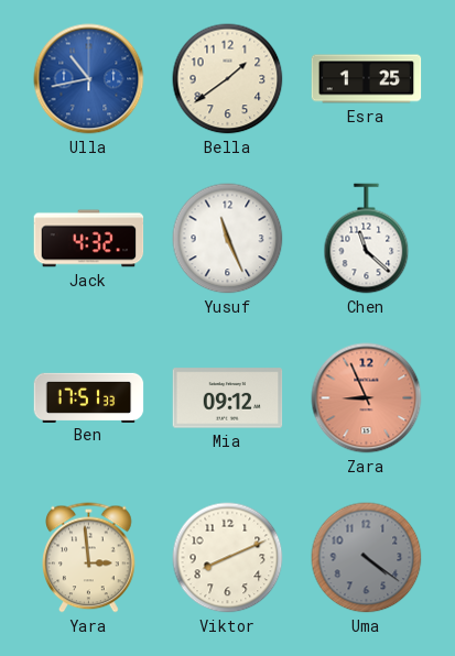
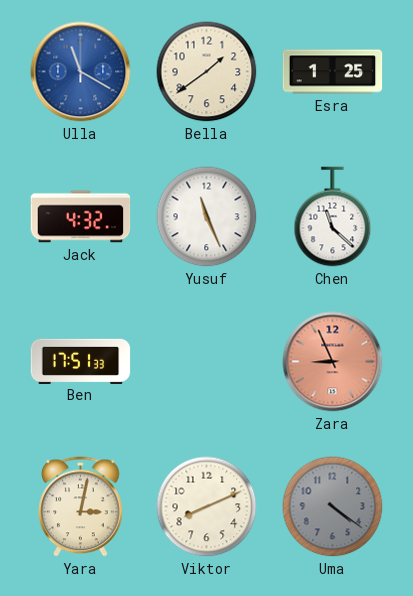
Ulla: 10:43 -> 11:20 (81, 72)
Mia: 09:12 -> none (228, 398)
Yara: 2:59 -> 3:02 (81, 507)
